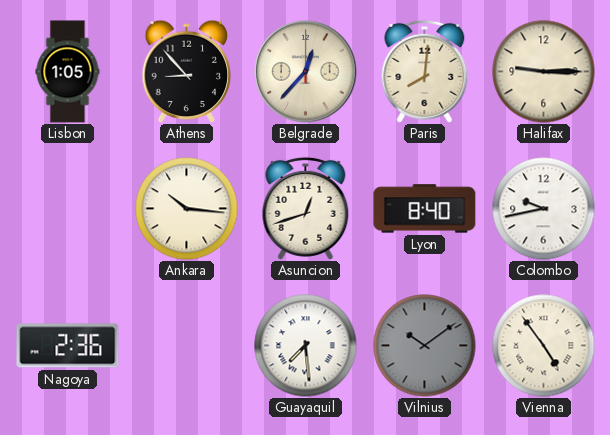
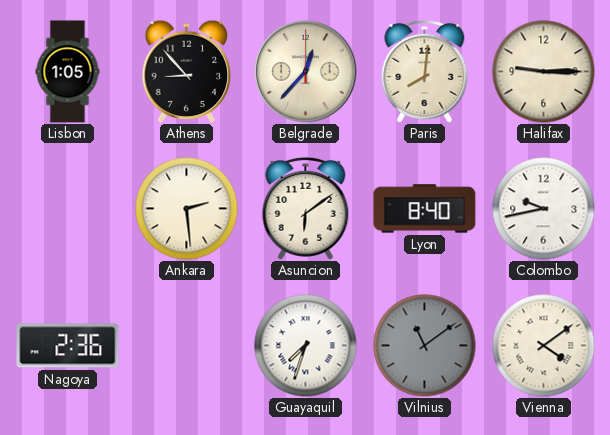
Ankara: 10:16 -> 2:29 (187, 209)
Asuncion: 12:42 -> 6:09 (306, 208)
Guayaquil: 7:29 -> 7:33 (306, 346)
Vilnius: 10:09 -> 11:09 (425, 346)
Vienna: 4:54 -> 4:09 (544, 346)
